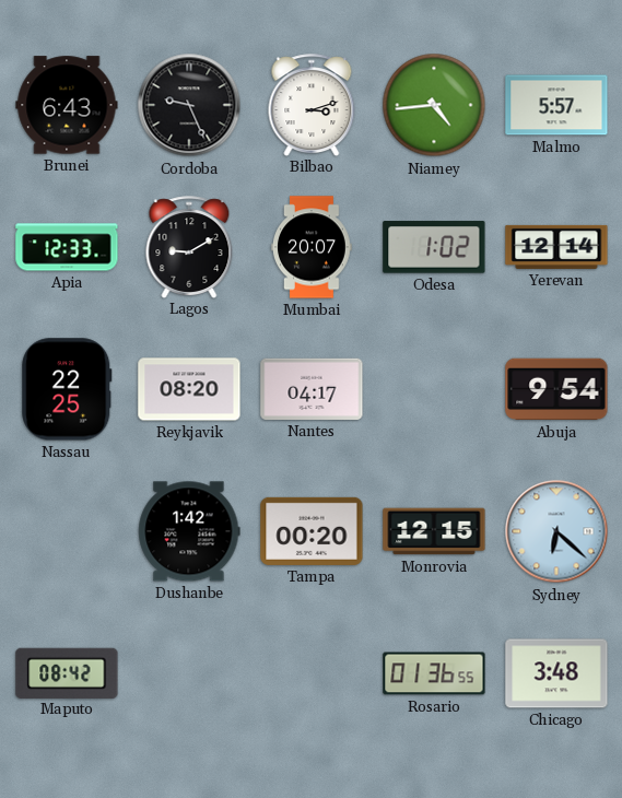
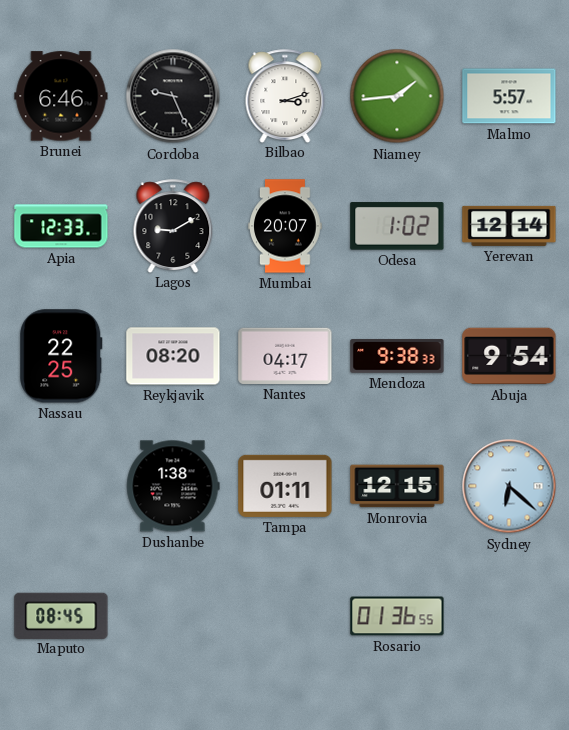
Brunei: 6:43 -> 6:46 (61, 96)
Niamey: 4:44 -> 1:44 (397, 96)
Mendoza: none -> 9:38 (397, 356)
Dushanbe: 1:42 -> 1:38 (173, 486)
Tampa: 00:20 -> 01:11 (285, 486)
Maputo: 08:42 -> 08:45 (61, 615)
Chicago: 3:48 -> none (556, 673)
